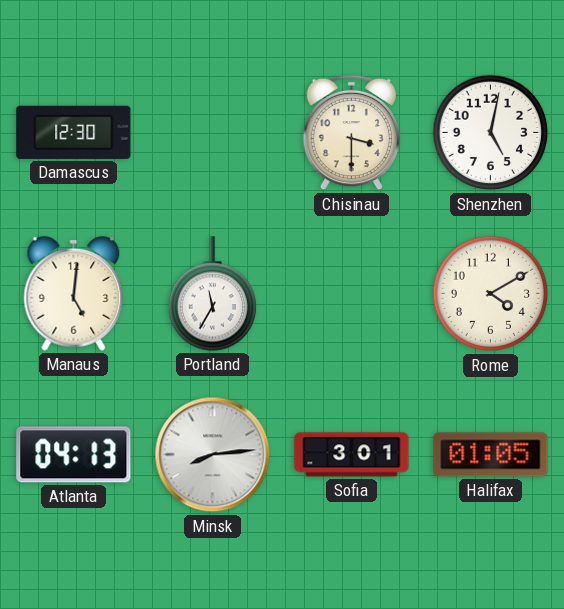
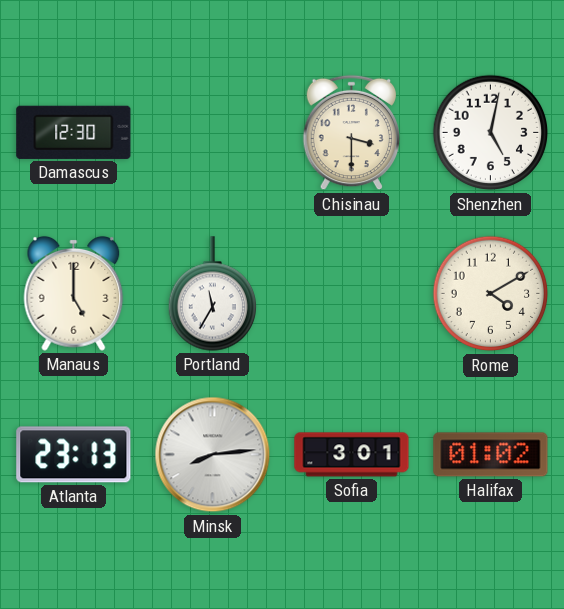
Manaus: 5:01 -> 5:00 (74, 293)
Atlanta: 04:13 -> 23:13 (74, 455)
Halifax: 01:05 -> 01:02 (491, 455)
